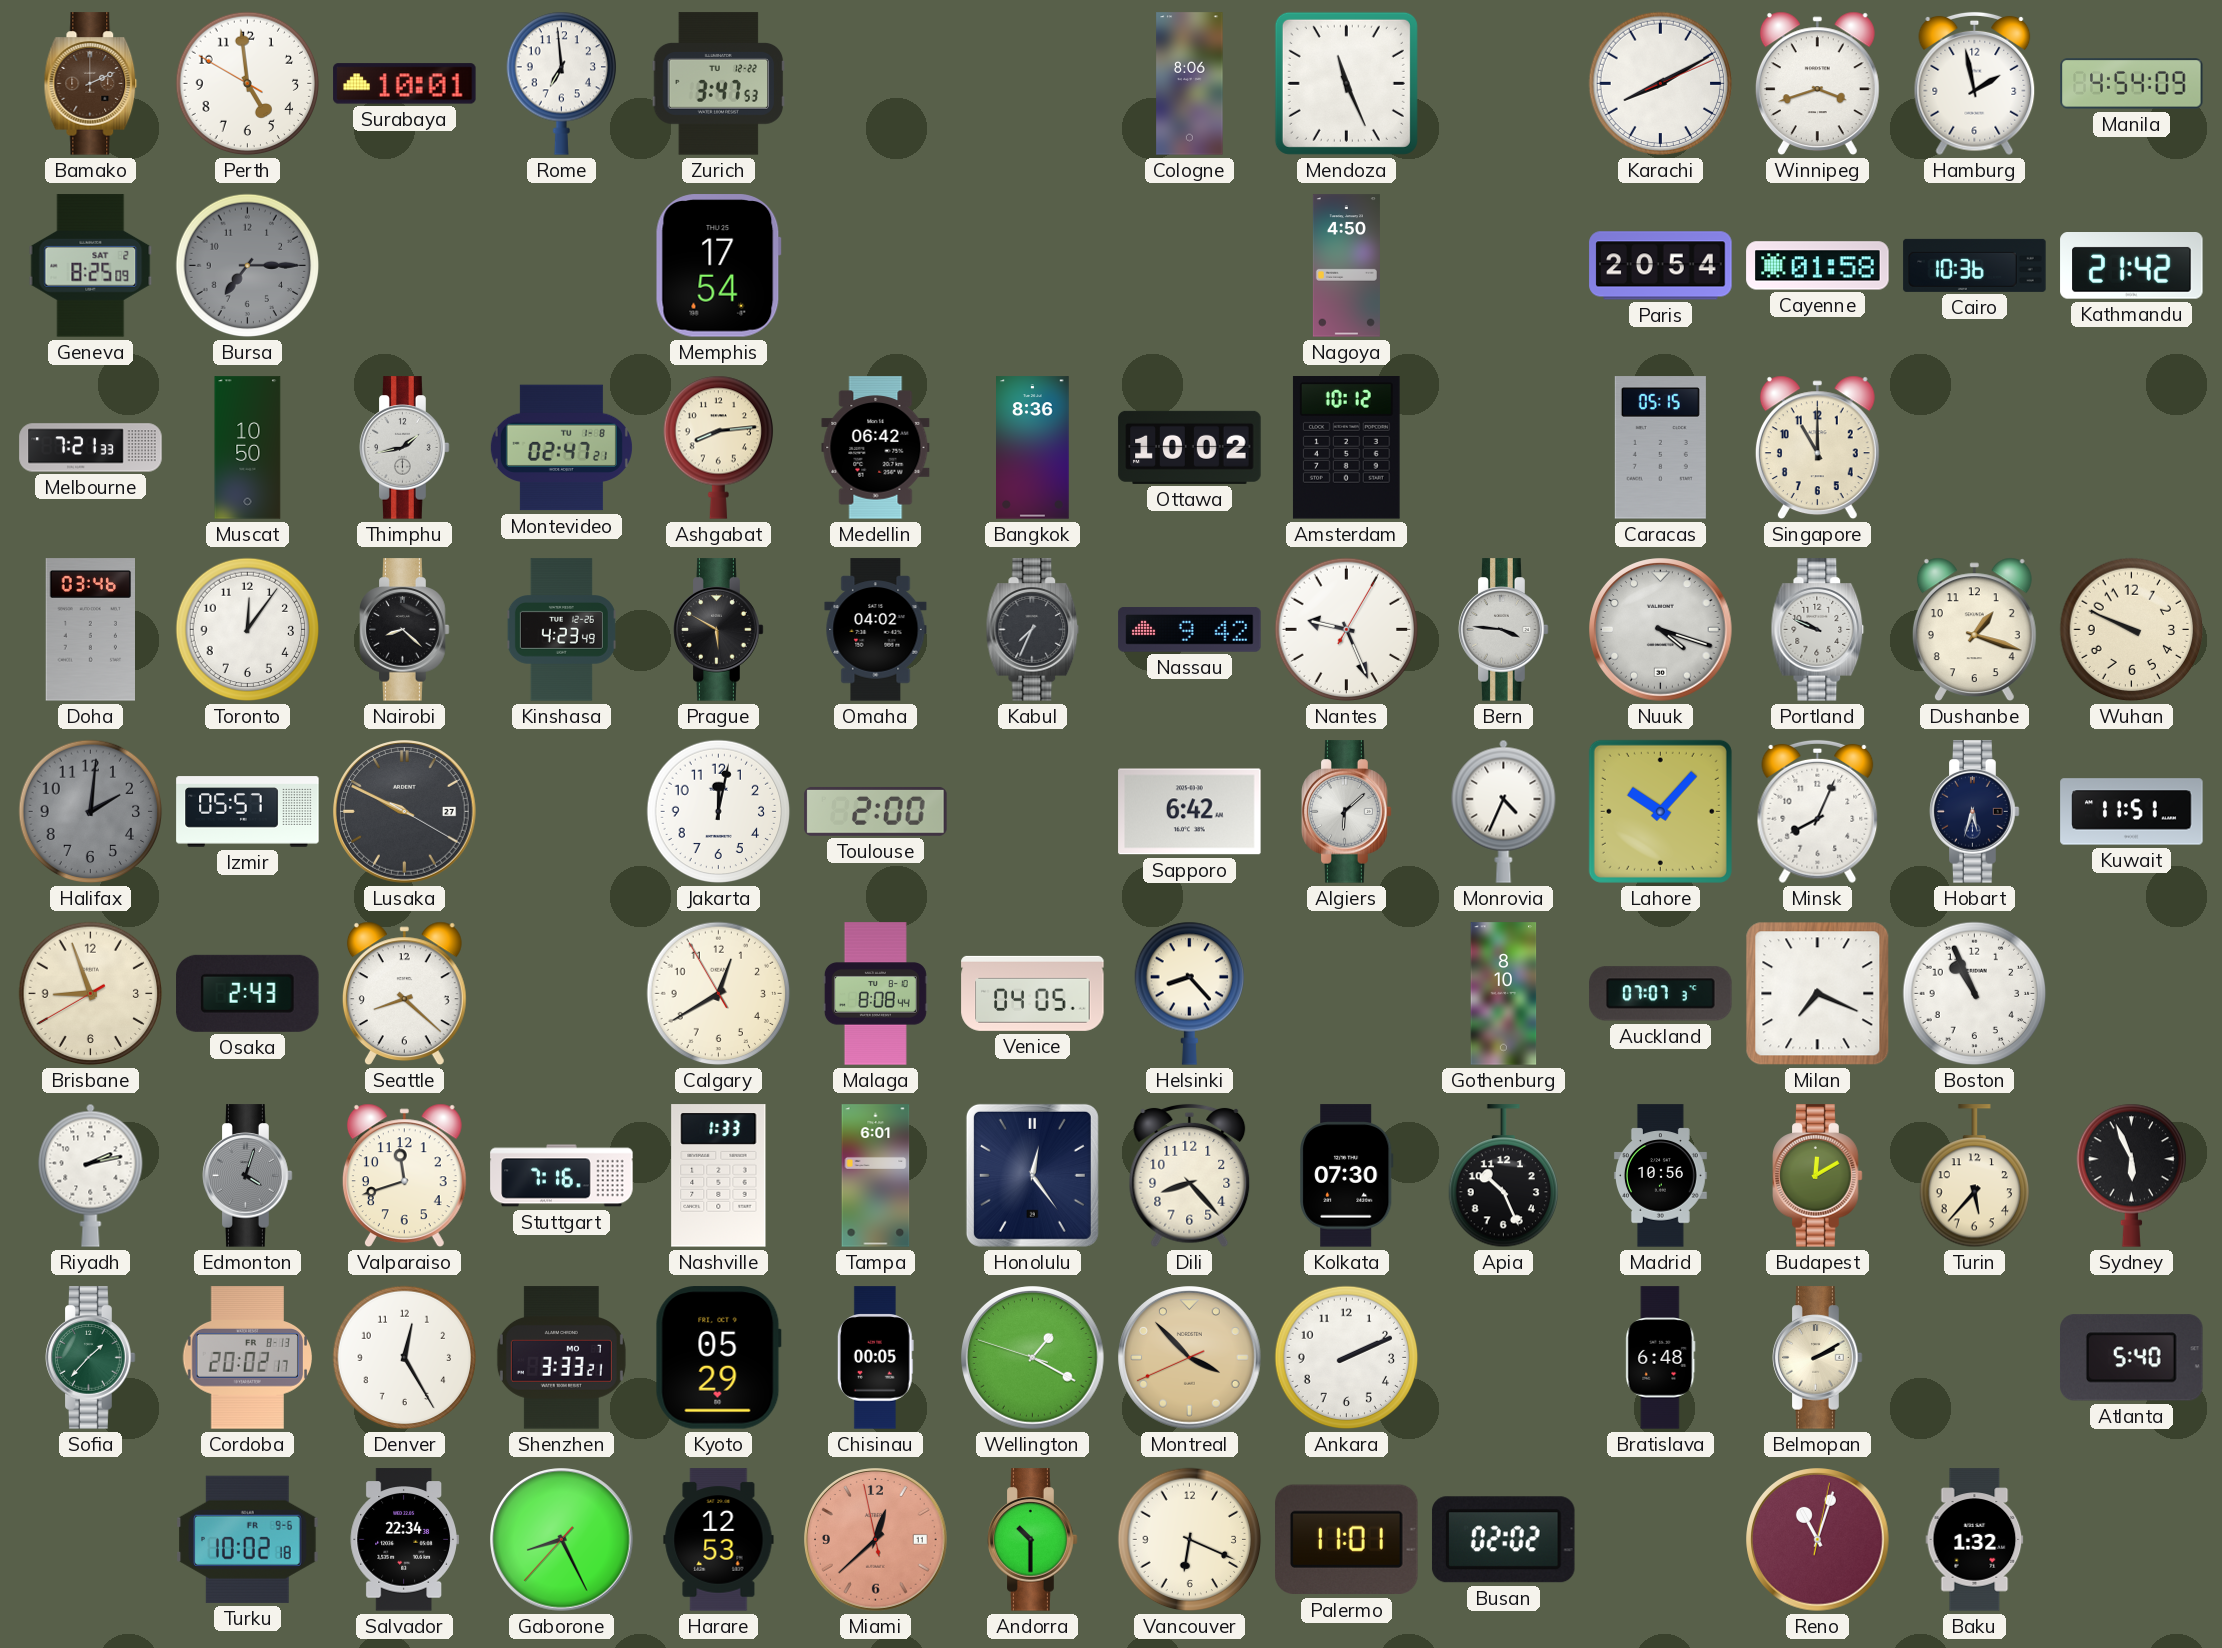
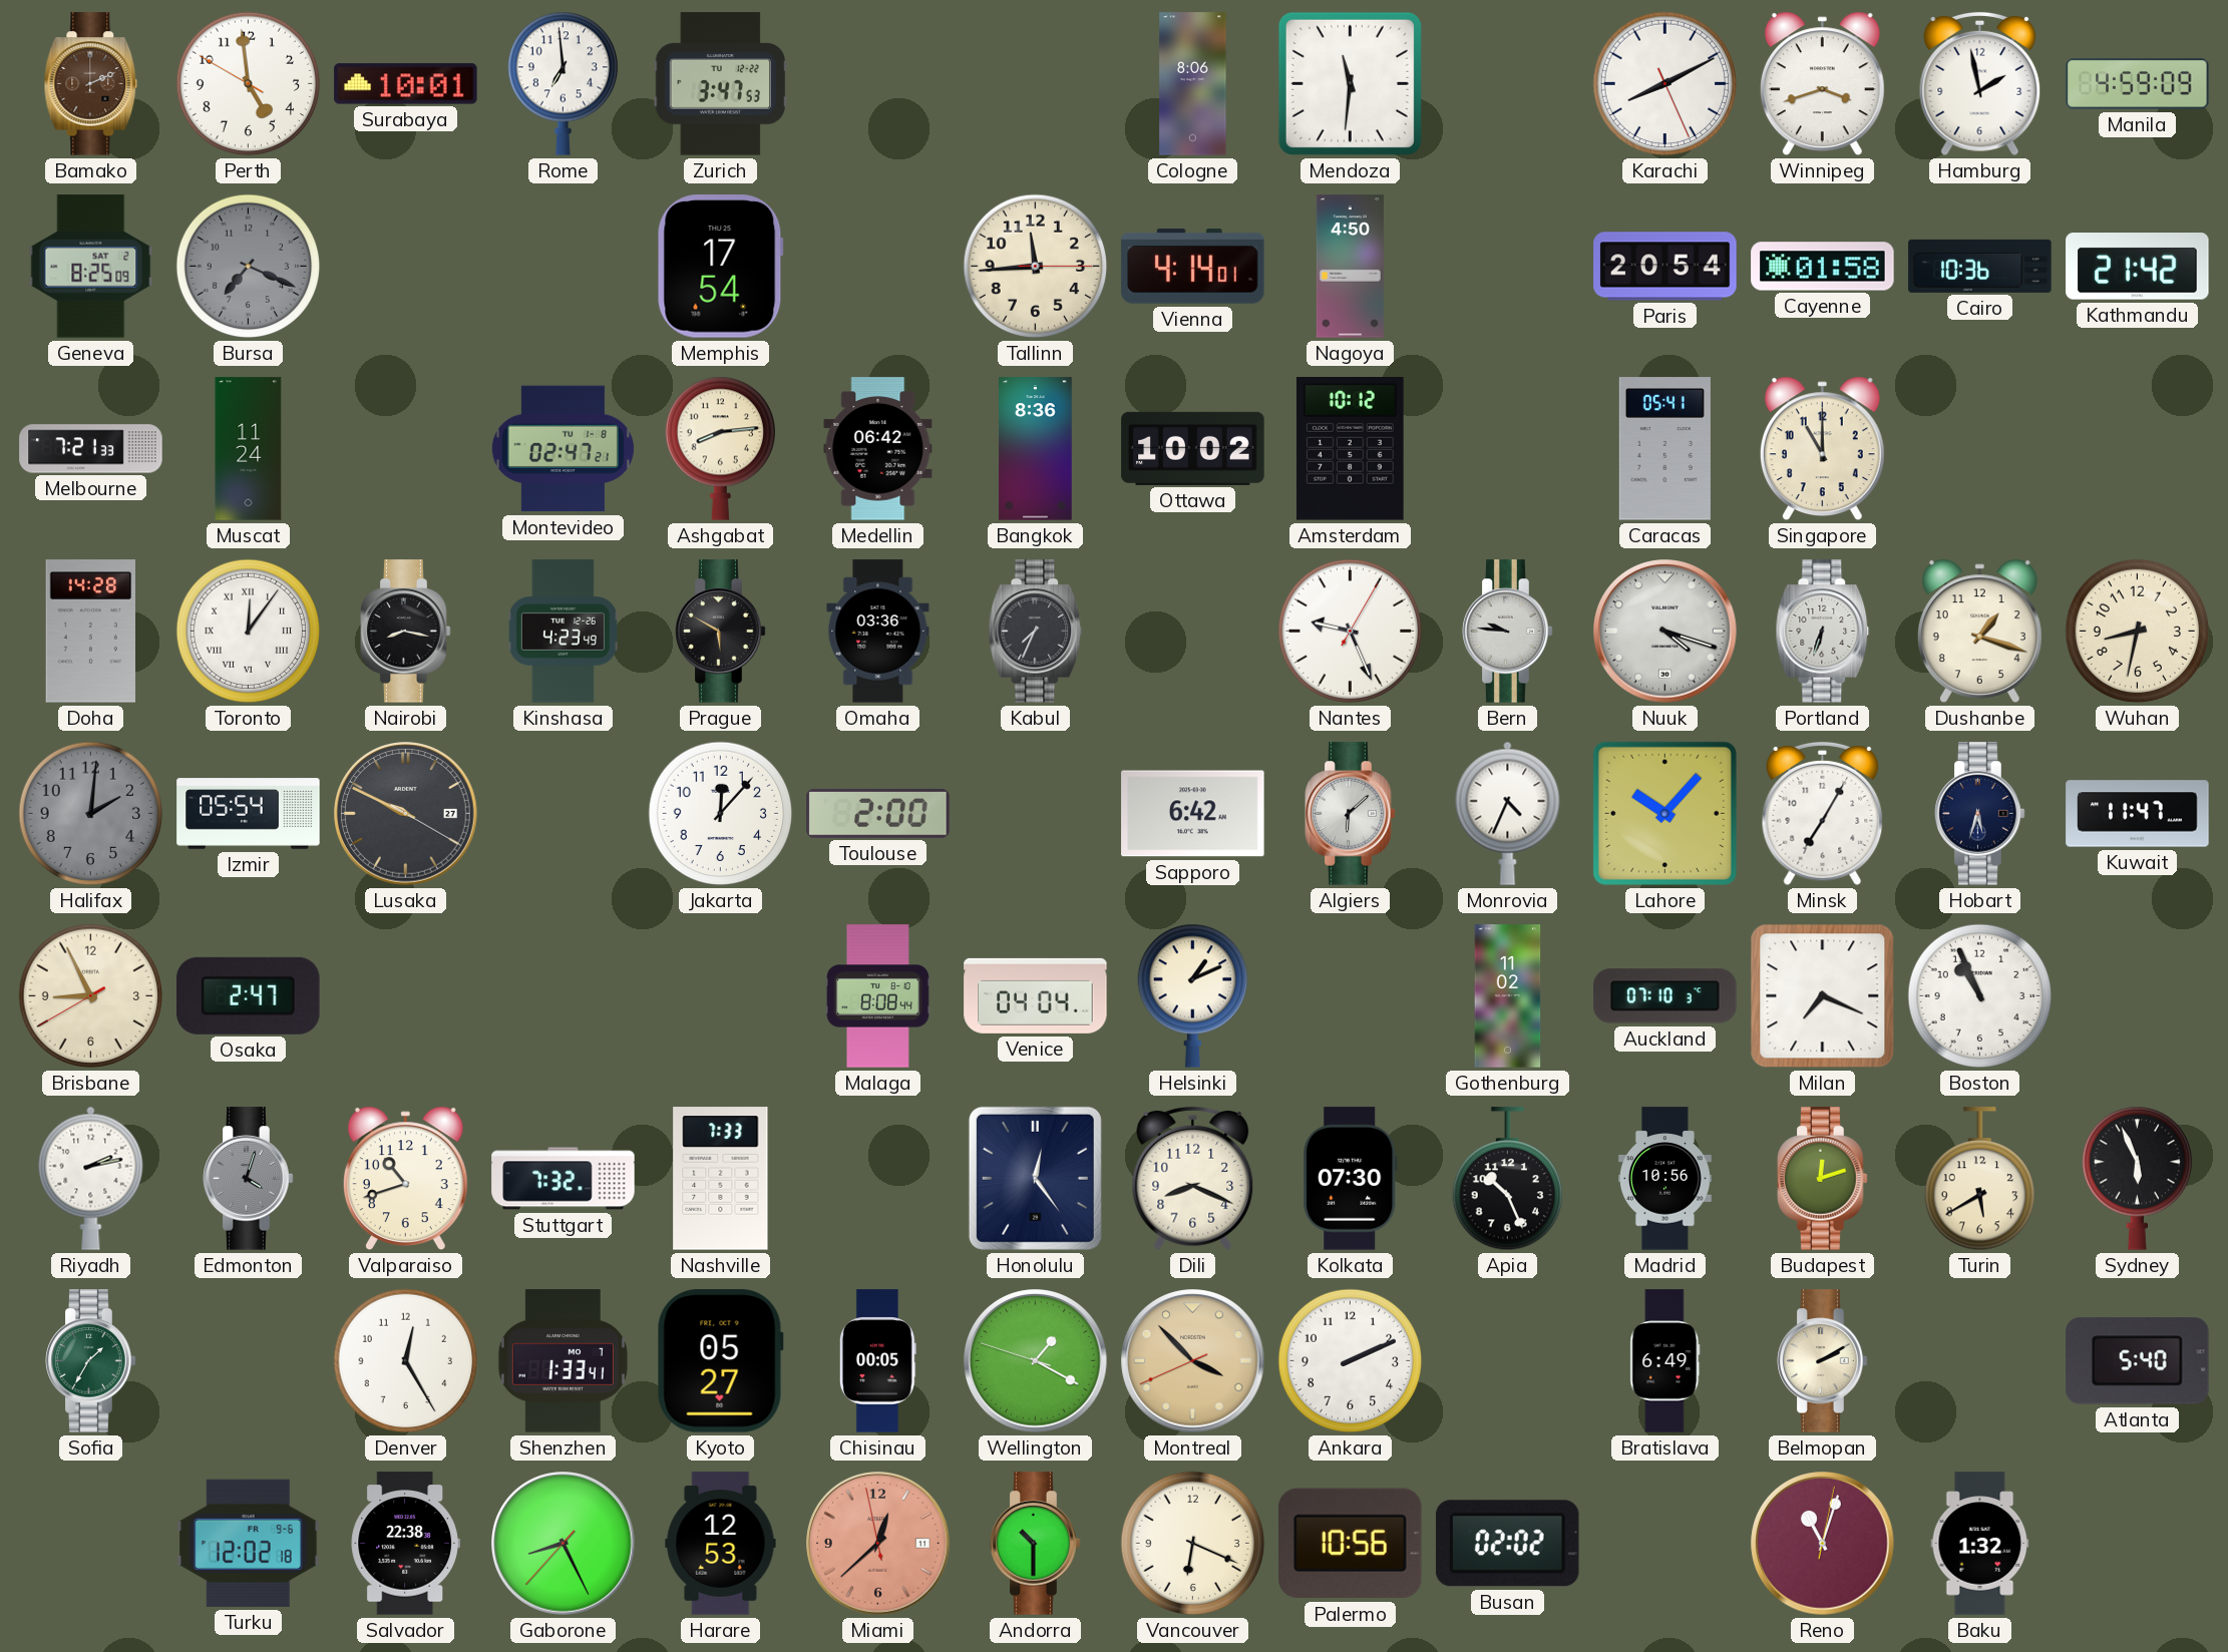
Mendoza: 11:26 -> 11:31 (1350, 83)
Karachi: 8:10:11 -> 8:10:26 (1665, 84)
Manila: 4:54 -> 4:59 (2138, 84)
Bursa: 7:15 -> 7:19 (249, 267)
Tallinn: none -> 11:44 (1036, 267)
Vienna: none -> 4:14 (1193, 267)
Muscat: 10:50 -> 11:24 (249, 449)
Thimphu: 1:43 -> none (405, 448)
Caracas: 05:15 -> 05:41 (1664, 449)
Doha: 03:46 -> 14:28 (90, 632)
Toronto numerals: Arabic -> Roman (249, 632)
Nairobi: 8:22 -> 8:17 (406, 632)
Omaha: 04:02 -> 03:36 (878, 632)
Nassau: 9:42 -> none (1190, 630)
Bern: 3:46 -> 9:46 (1508, 632)
Portland: 9:49 -> 6:33 (1823, 632)
Wuhan: 9:49 -> 8:32 (2138, 632)
Izmir: 05:57 -> 05:54 (249, 814)
Jakarta: 12:02 -> 12:07 (721, 814)
Minsk: 8:04 -> 7:05 (1823, 814)
Kuwait: 11:51 -> 11:47 (2138, 814)
Brisbane: 8:56 -> 8:55 (91, 996)
Osaka: 2:43 -> 2:47 (249, 995)
Seattle: 8:22 -> none (404, 994)
Calgary: 12:39 -> none (719, 994)
Venice: 04:05 -> 04:04 (1036, 995)
Helsinki: 8:23 -> 1:11 (1192, 995)
Gothenburg: 8:10 -> 11:02 (1508, 996)
Auckland: 07:07 -> 07:10 (1665, 996)
Valparaiso: 11:42 -> 10:42 (405, 1179)
Stuttgart: 7:16 -> 7:32 (564, 1179)
Nashville: 1:33 -> 7:33 (721, 1179)
Tampa: 6:01 -> none (876, 1176)
Dili: 8:23 -> 8:19 (1193, 1179)
Budapest: 12:10 -> 12:12 (1823, 1179)
Turin: 5:37 -> 5:40 (1979, 1179)
Sofia: 1:37 -> 1:35 (91, 1361)
Cordoba: 20:02 -> none (247, 1358)
Shenzhen: 3:33 -> 1:33 (563, 1361)
Kyoto: 05:29 -> 05:27 (720, 1361)
Bratislava: 6:48 -> 6:49 (1665, 1361)
Turku: 10:02 -> 12:02 (249, 1543)
Salvador: 22:34 -> 22:38 (405, 1544)
Palermo: 11:01 -> 10:56 (1351, 1544)
